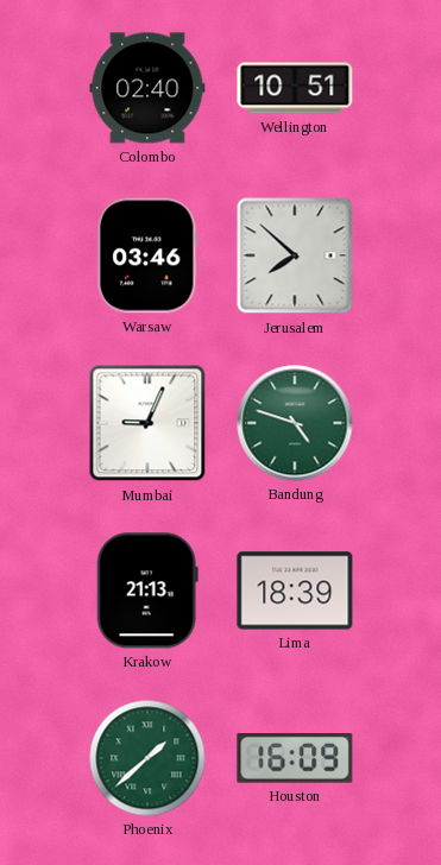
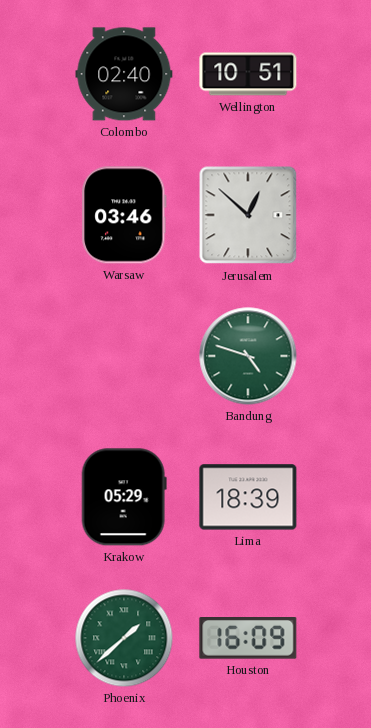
Jerusalem: 7:52 -> 12:52 (248, 215)
Mumbai: 9:04 -> none (147, 423)
Krakow: 21:13 -> 05:29 (124, 497)
